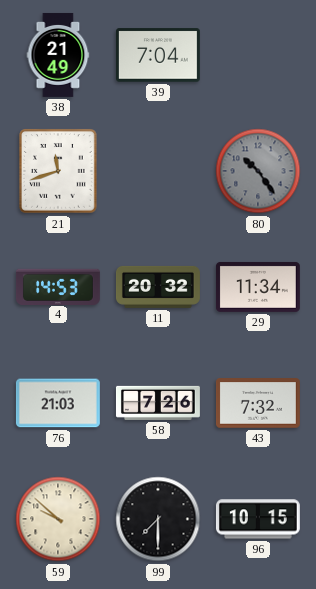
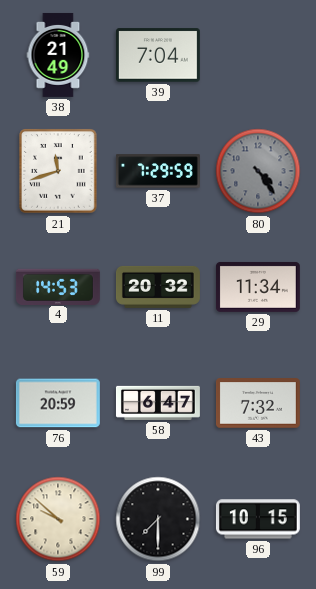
37: none -> 7:29 (158, 171)
80: 10:24 -> 4:24 (258, 171)
76: 21:03 -> 20:59 (58, 403)
58: 7:26 -> 6:47 (158, 403)
